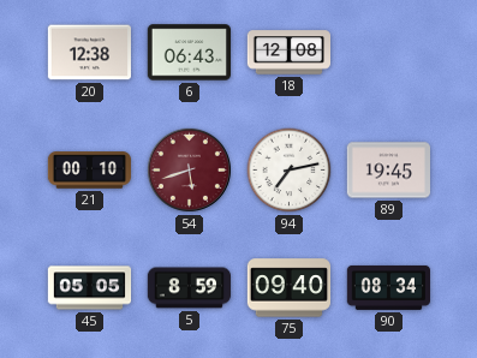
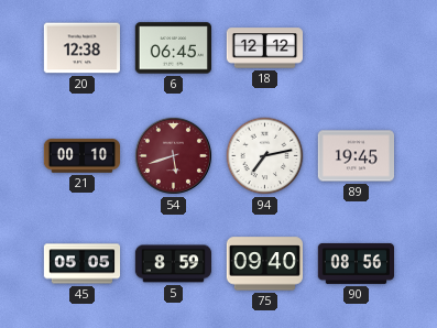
6: 06:43 -> 06:45 (173, 48)
18: 12:08 -> 12:12 (264, 48)
90: 08:34 -> 08:56 (357, 263)
